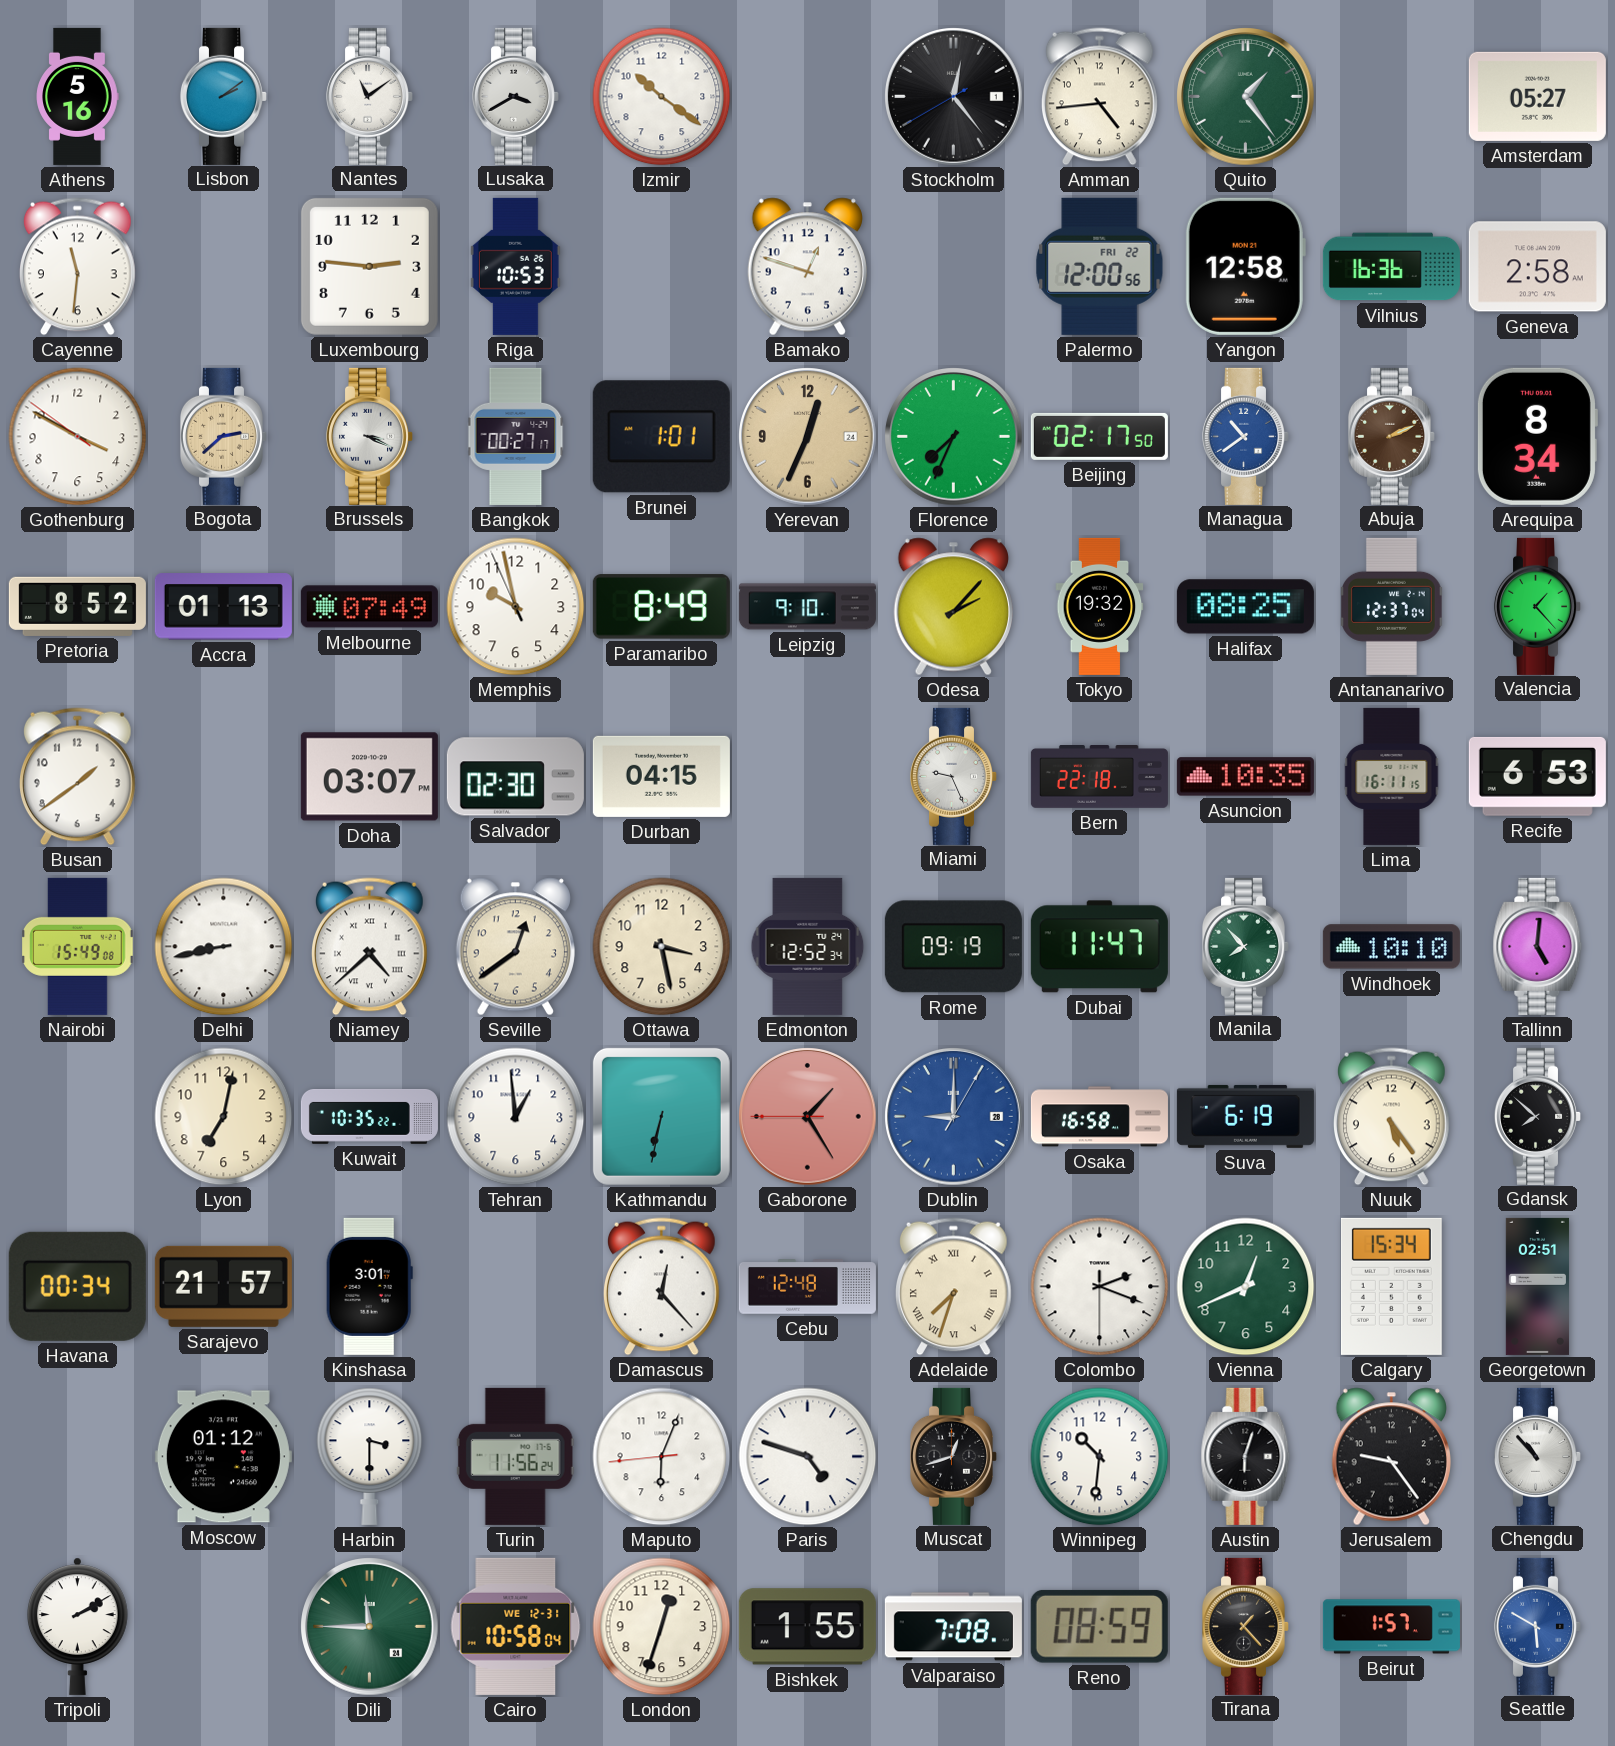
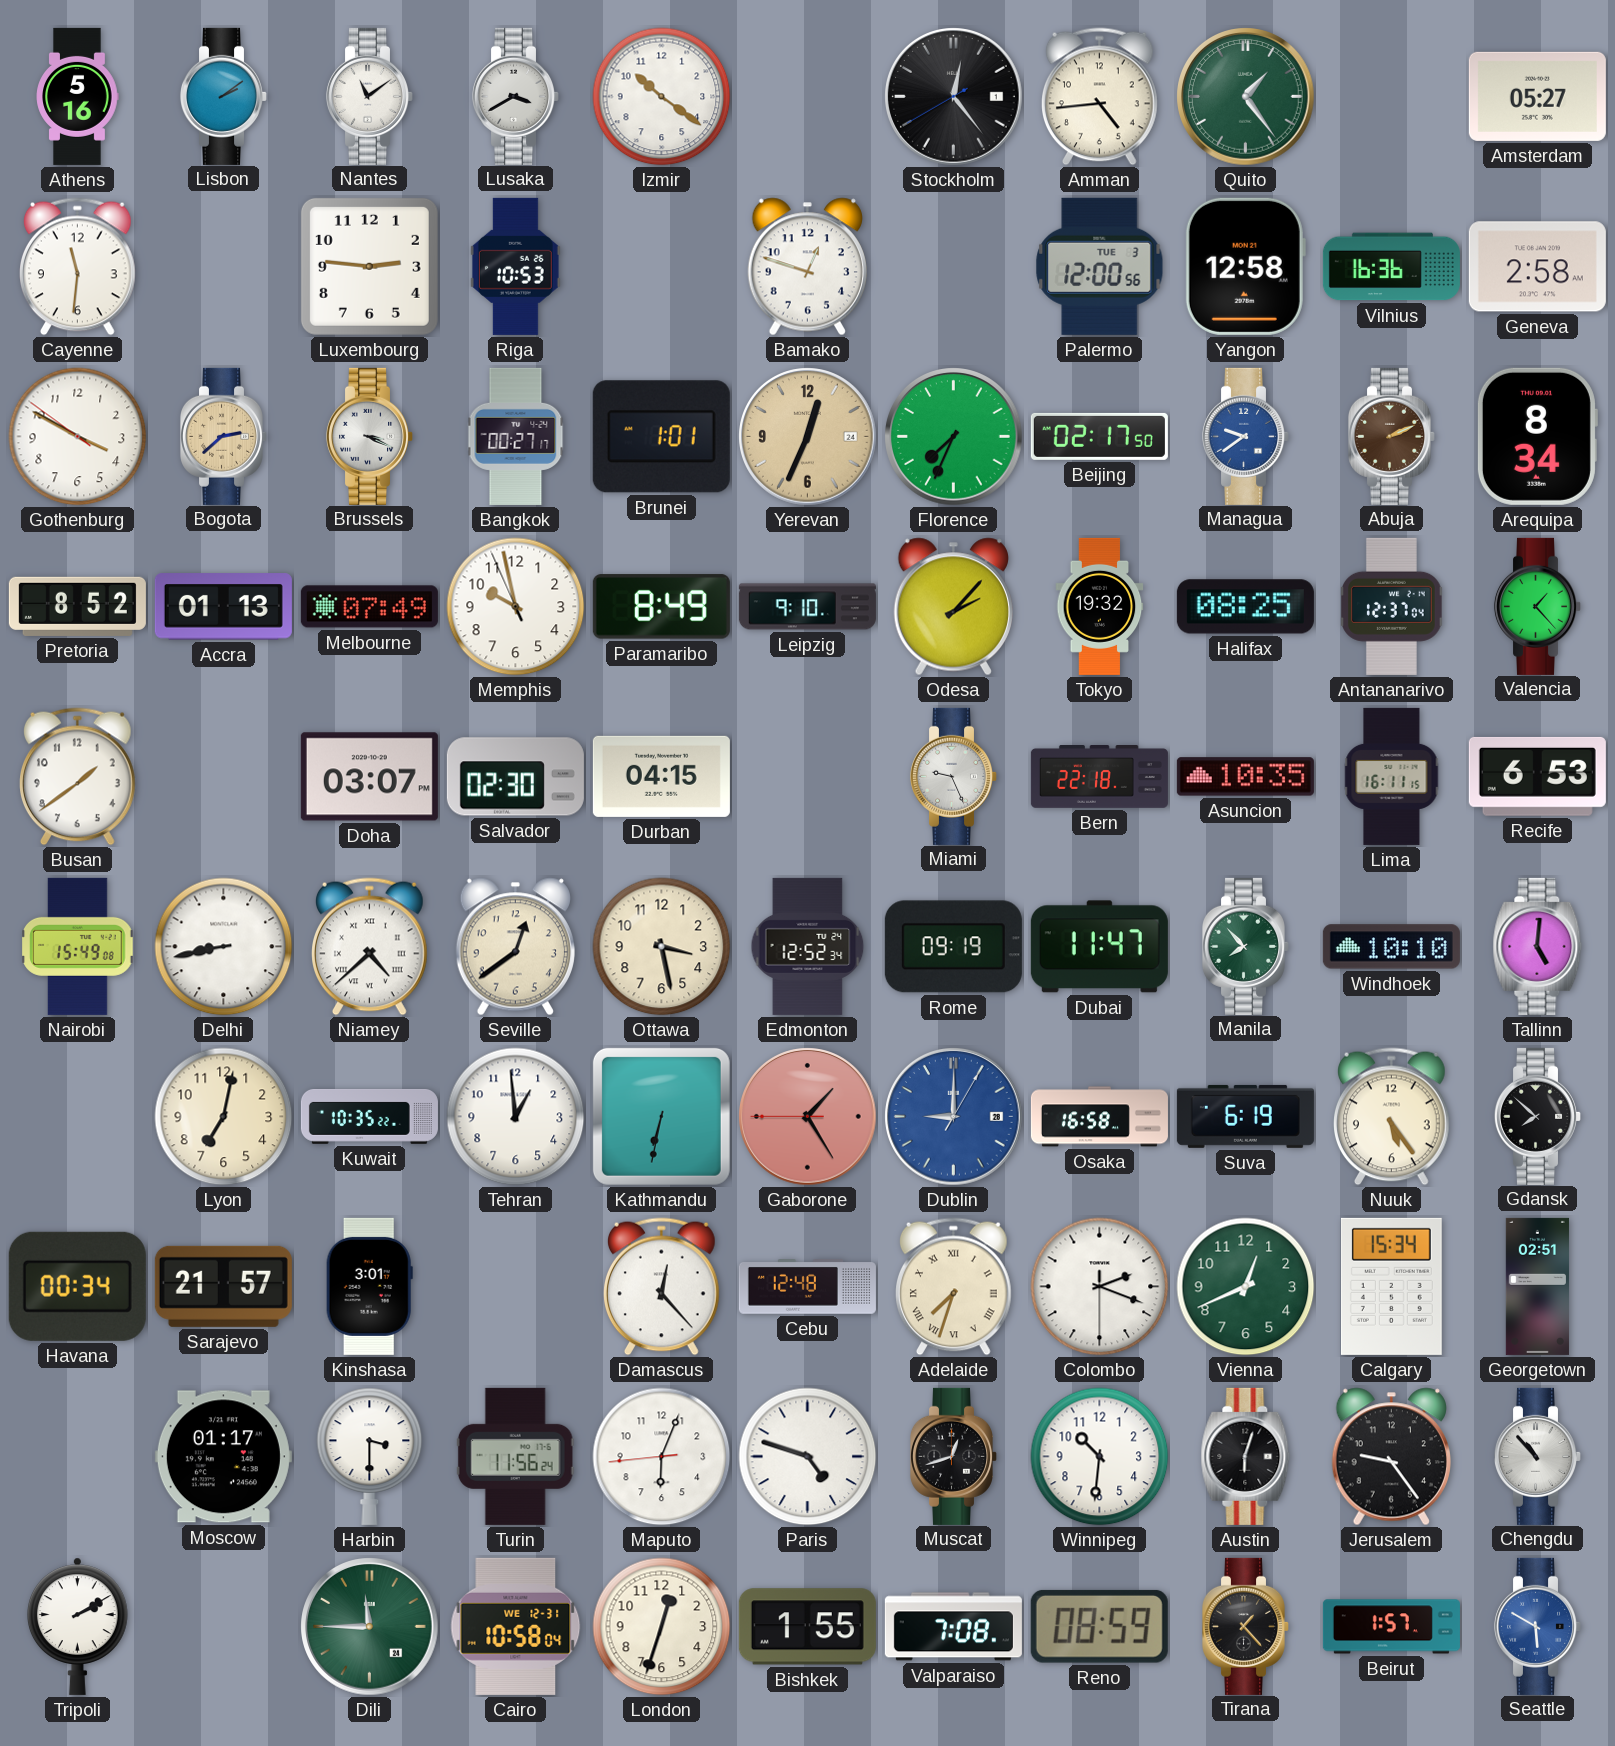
Palermo date: FRI 22 -> TUE 3 (1100, 266)
Managua: 10:39 -> 9:39 (1245, 436)
Moscow: 01:12 -> 01:17 (223, 1457)
